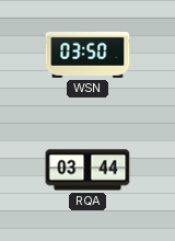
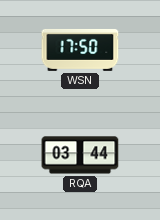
WSN: 03:50 -> 17:50 (80, 50)
